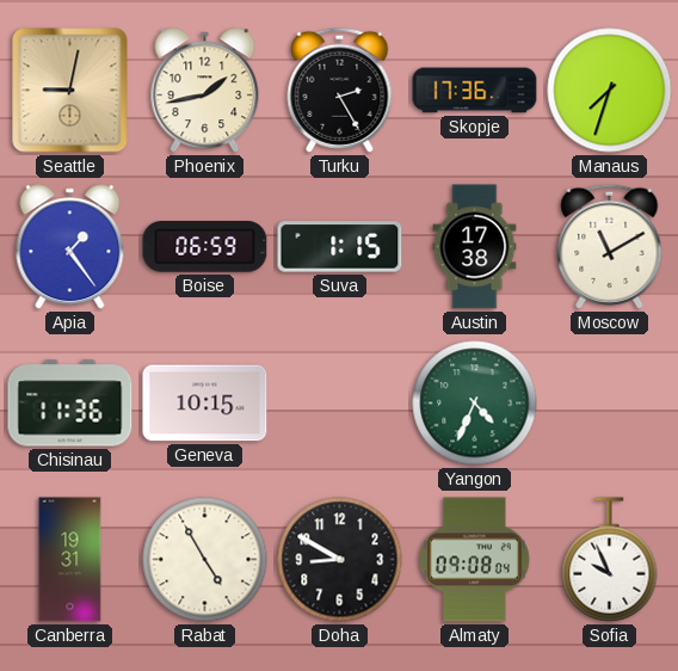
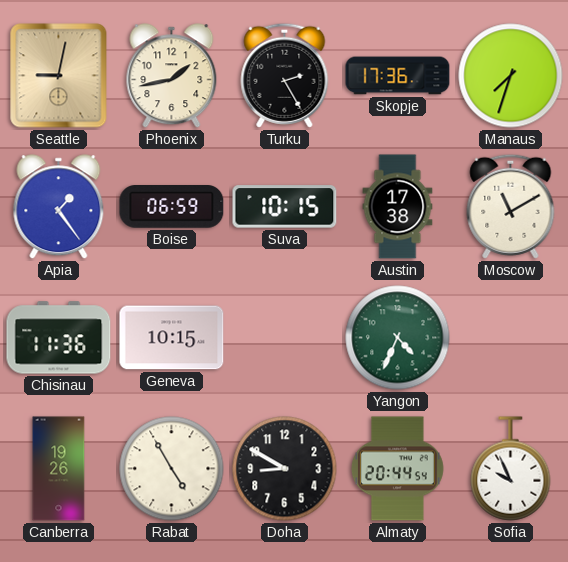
Suva: 1:15 -> 10:15 (285, 207)
Canberra: 19:31 -> 19:26 (59, 469)
Almaty: 09:08 -> 20:44 (397, 469)
